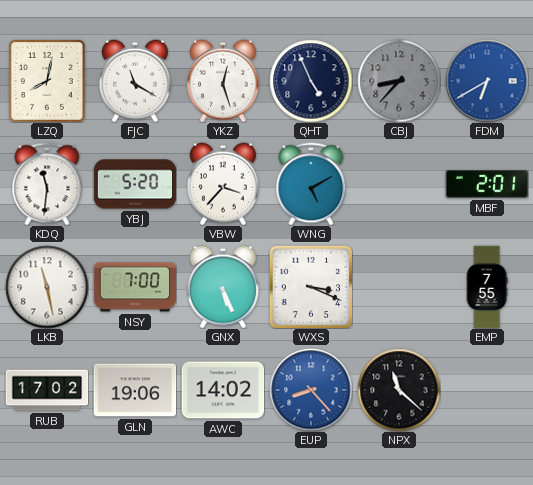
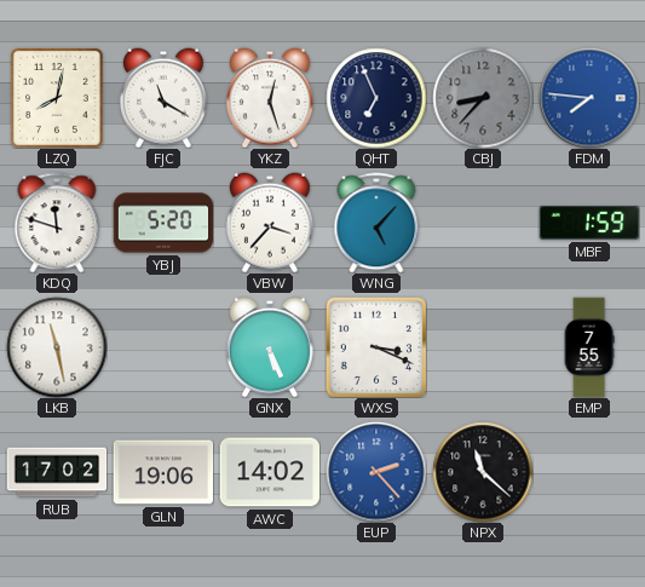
QHT: 4:56 -> 6:56 (376, 98)
FDM: 6:40 -> 7:46 (589, 98)
KDQ: 11:31 -> 11:48 (57, 223)
WNG: 5:10 -> 5:07 (376, 223)
MBF: 2:01 -> 1:59 (589, 223)
NSY: 7:00 -> none (135, 287)
EUP: 8:23 -> 2:23 (376, 472)
